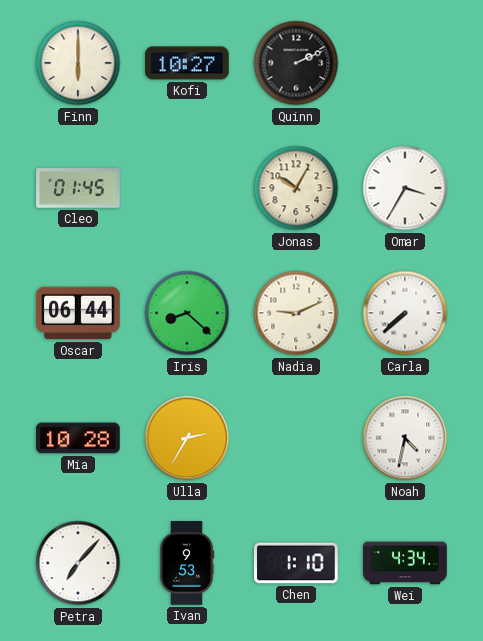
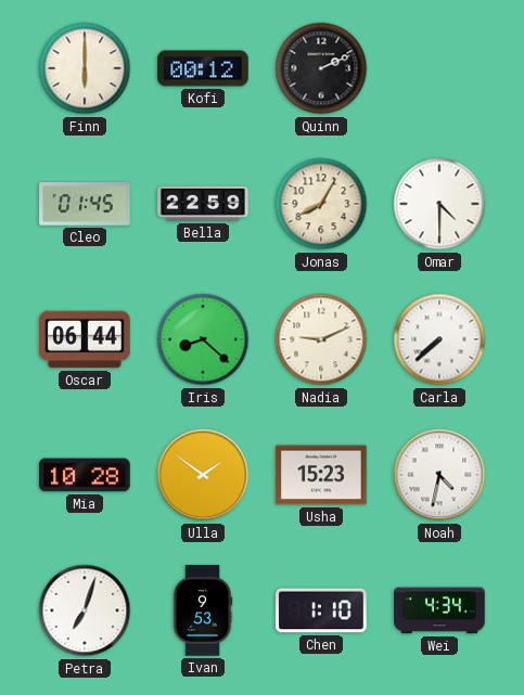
Kofi: 10:27 -> 00:12 (203, 68)
Bella: none -> 22:59 (203, 204)
Jonas: 10:05 -> 8:05 (321, 204)
Omar: 3:35 -> 4:30 (439, 204)
Ulla: 2:35 -> 1:51 (203, 475)
Usha: none -> 15:23 (321, 475)
Petra: 7:07 -> 7:03 (85, 610)
